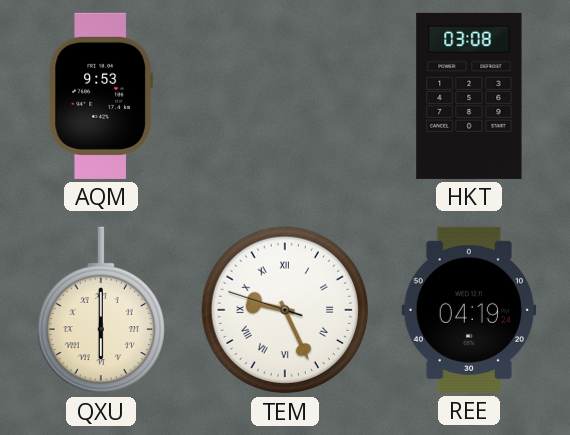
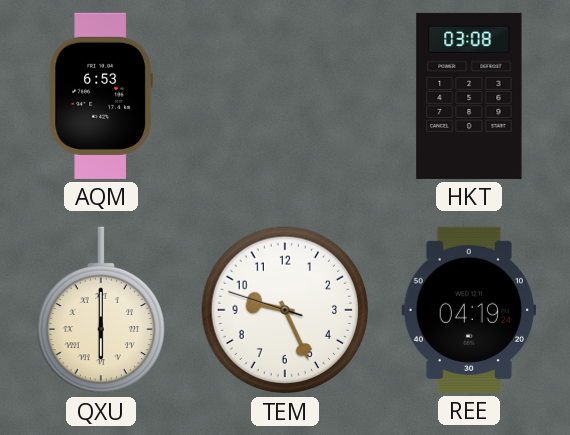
AQM: 9:53 -> 6:53 (101, 96)
TEM numerals: Roman -> Arabic (285, 310)
